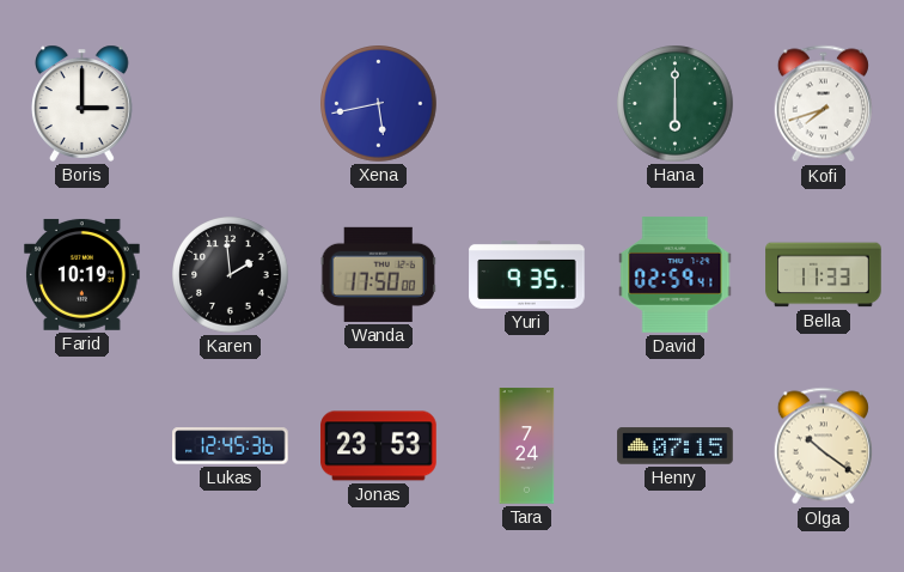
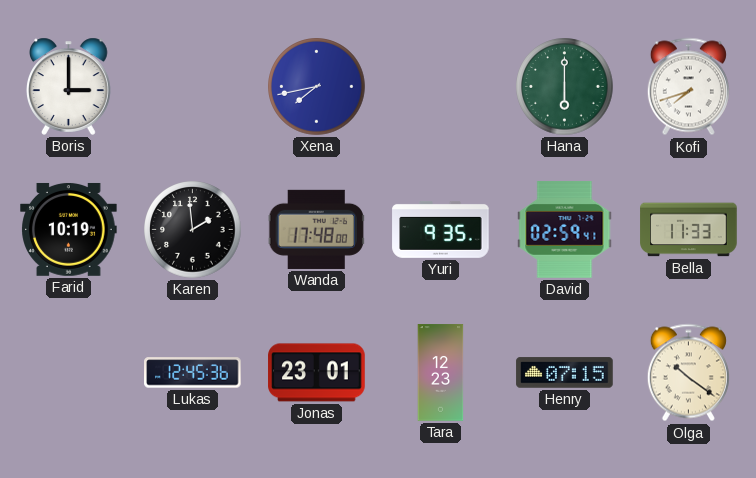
Xena: 5:43 -> 7:43 (317, 87)
Wanda: 17:50 -> 17:48 (316, 229)
Jonas: 23:53 -> 23:01 (317, 373)
Tara: 7:24 -> 12:23 (441, 373)
